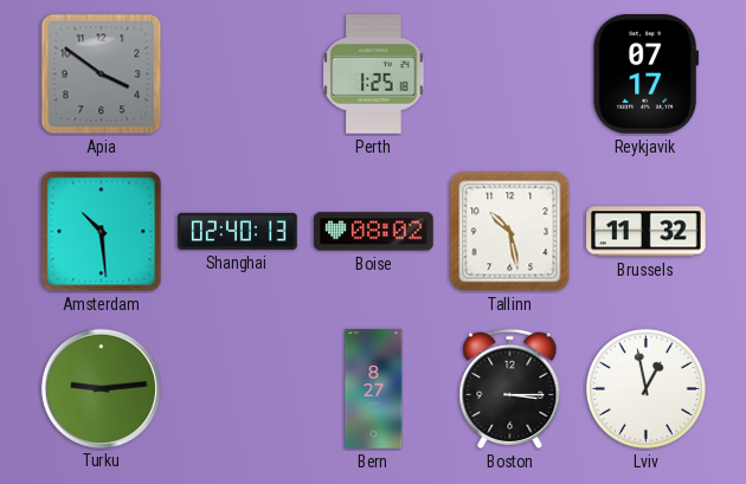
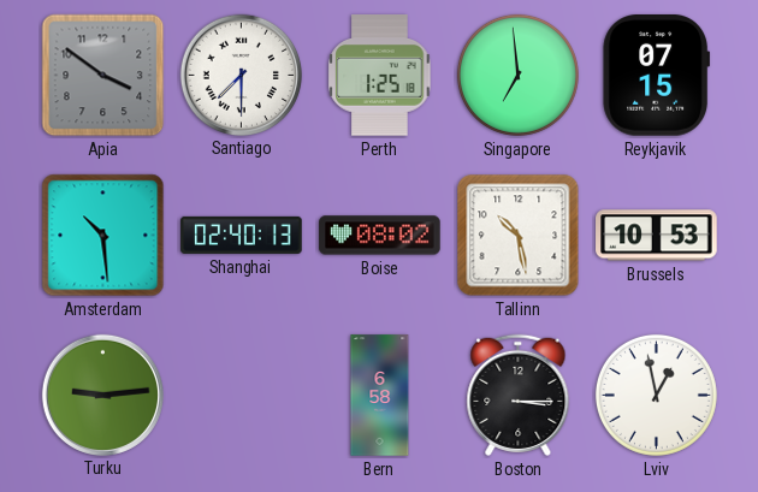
Santiago: none -> 7:30 (241, 75)
Singapore: none -> 6:59 (517, 75)
Reykjavik: 07:17 -> 07:15 (657, 76)
Brussels: 11:32 -> 10:53 (657, 236)
Bern: 8:27 -> 6:58 (380, 396)
